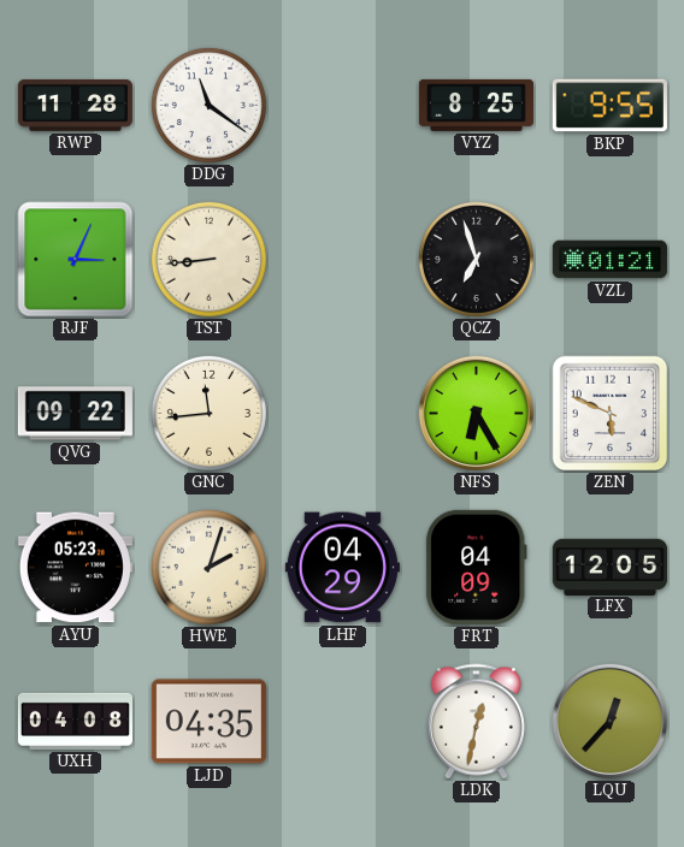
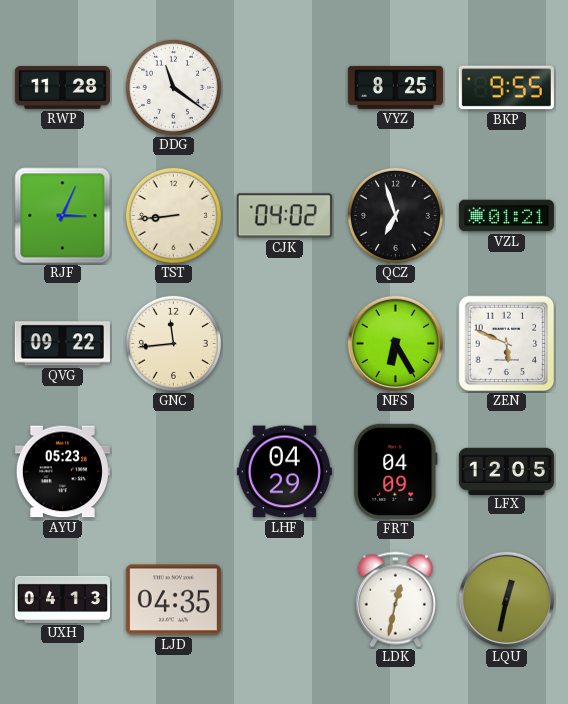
CJK: none -> 04:02 (284, 216)
HWE: 2:03 -> none (208, 567)
UXH: 04:08 -> 04:13 (62, 599)
LQU: 12:37 -> 12:32 (506, 599)
